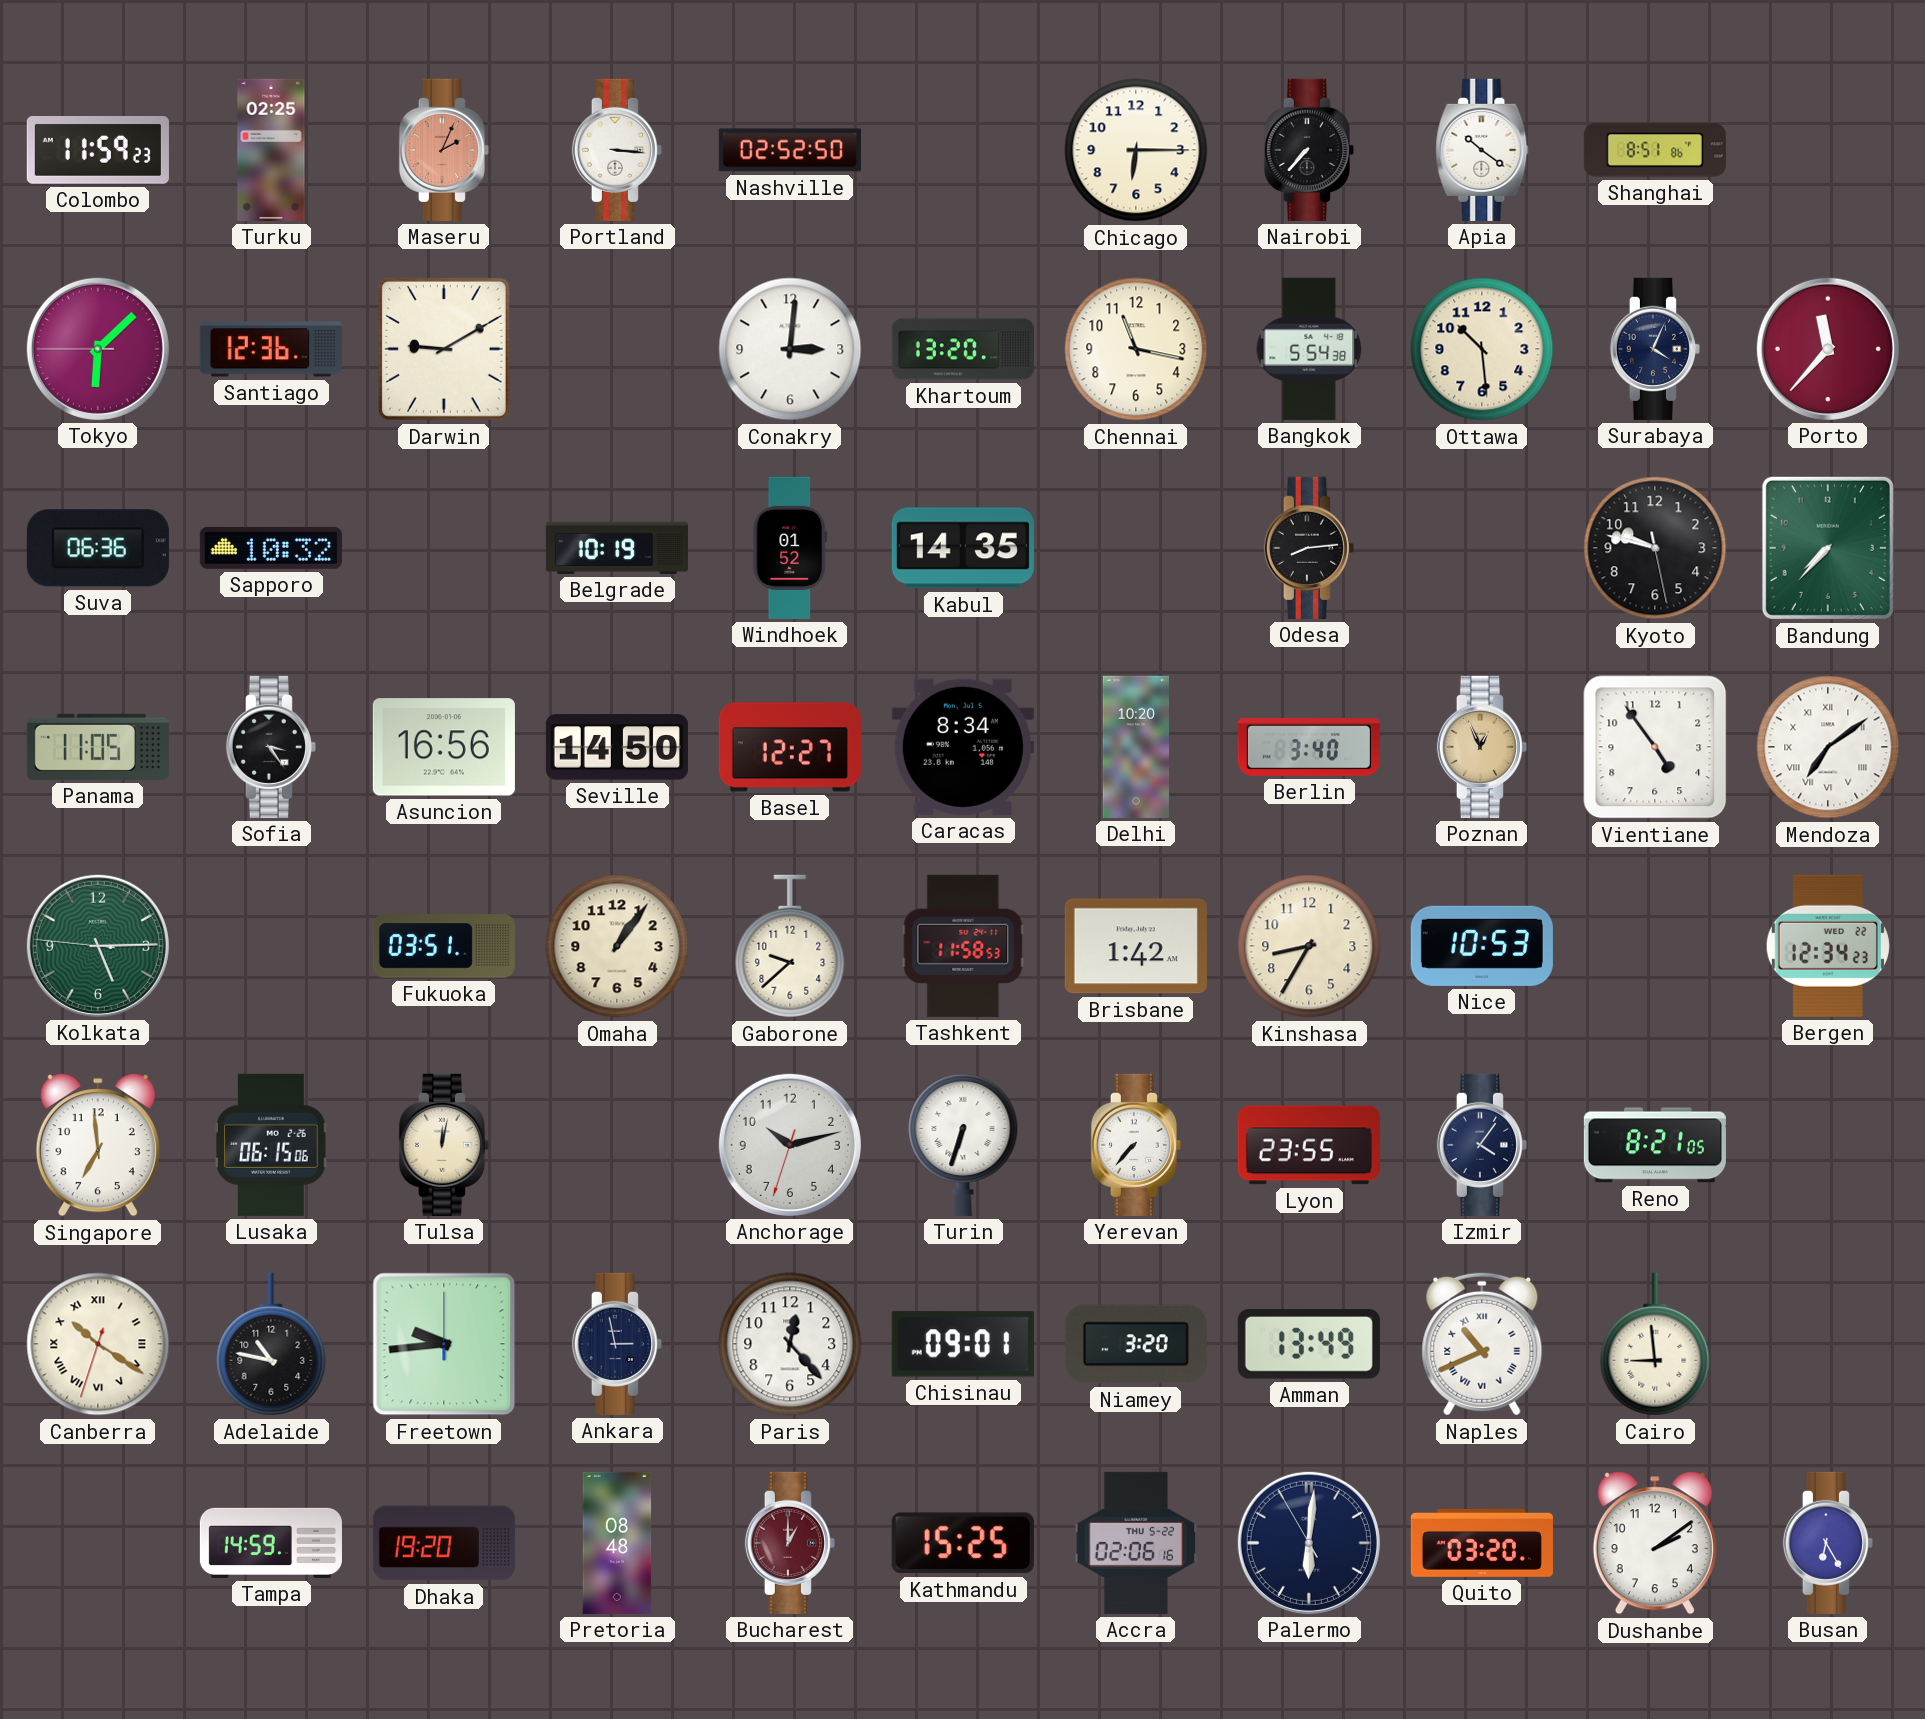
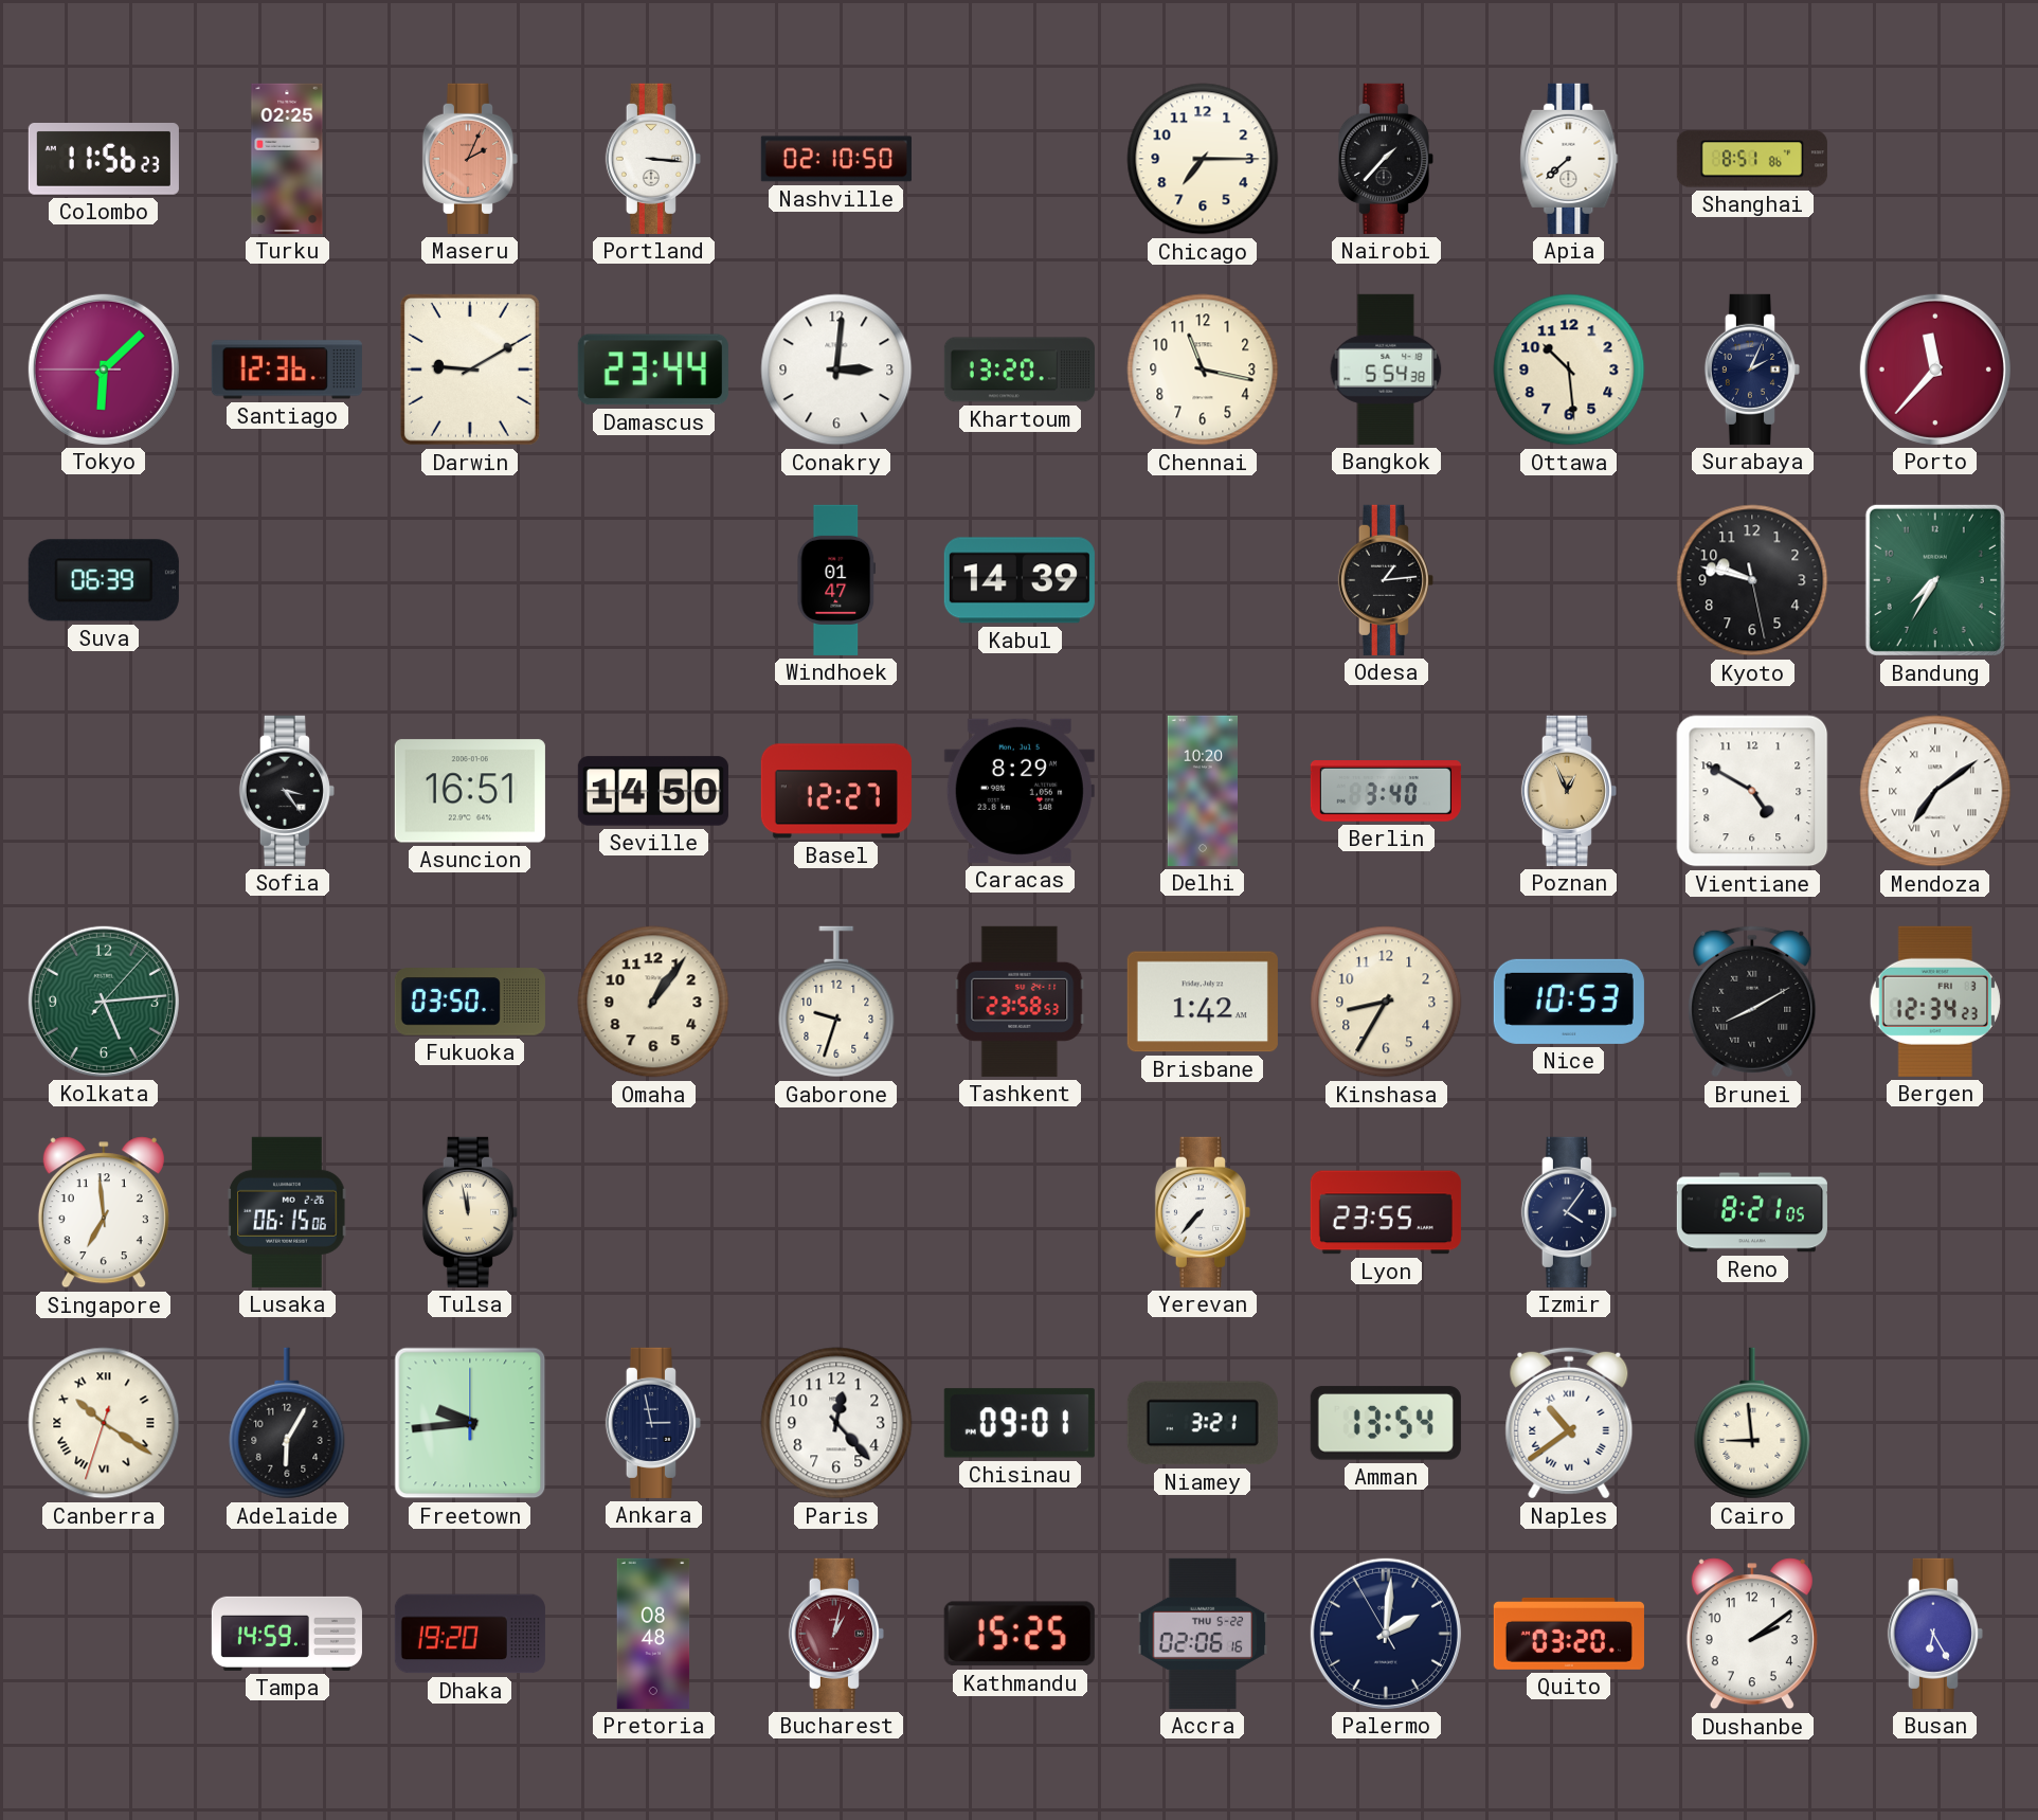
Colombo: 11:59 -> 11:56 (104, 160)
Nashville: 02:52 -> 02:10 (836, 159)
Chicago: 6:15 -> 7:15 (1203, 159)
Nairobi: 7:37 -> 1:37 (1386, 159)
Apia: 10:21 -> 7:38 (1569, 159)
Damascus: none -> 23:44 (653, 370)
Surabaya: 4:04 -> 2:04 (1752, 370)
Suva: 06:36 -> 06:39 (104, 580)
Sapporo: 10:32 -> none (271, 548)
Belgrade: 10:19 -> none (617, 548)
Windhoek: 01:52 -> 01:47 (836, 580)
Kabul: 14:35 -> 14:39 (1020, 580)
Odesa: 8:14 -> 1:14 (1386, 580)
Bandung: 7:37 -> 7:35 (1935, 580)
Panama: 11:05 -> none (98, 747)
Asuncion: 16:56 -> 16:51 (470, 791)
Caracas: 8:34 -> 8:29 (1020, 791)
Vientiane: 4:54 -> 4:50 (1752, 791)
Kolkata: 5:14:46 -> 5:14:07 (104, 1002)
Fukuoka: 03:51 -> 03:50 (470, 1002)
Gaborone: 9:38 -> 9:33 (836, 1002)
Tashkent: 11:58 -> 23:58 (1020, 1002)
Brunei: none -> 8:10 (1752, 1002)
Bergen date: WED 22 -> FRI 3 (1935, 1002)
Tulsa: 12:02 -> 11:58 (470, 1212)
Anchorage: 10:12 -> none (790, 1145)
Turin: 6:33 -> none (963, 1144)
Adelaide: 10:47 -> 6:05 (287, 1423)
Niamey: 3:20 -> 3:21 (1203, 1423)
Amman: 13:49 -> 13:54 (1386, 1423)
Naples: 10:41 -> 10:39 (1569, 1423)
Bucharest: 1:00 -> 1:02 (836, 1634)
Palermo: 6:00 -> 2:00 (1386, 1634)
